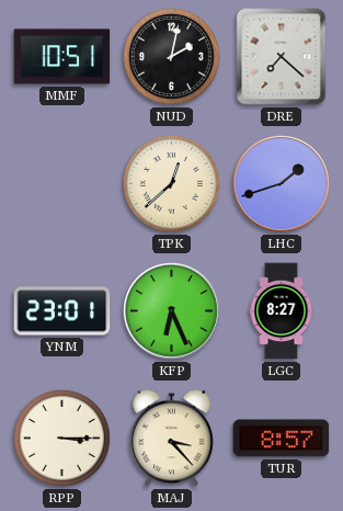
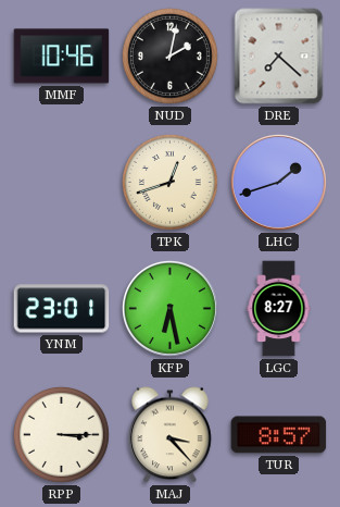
MMF: 10:51 -> 10:46 (62, 57)
TPK: 12:38 -> 12:42 (169, 182)
KFP: 6:26 -> 6:28 (169, 308)
